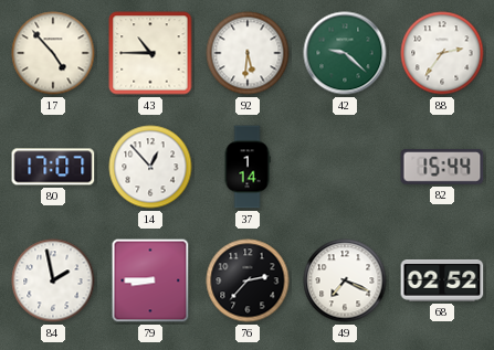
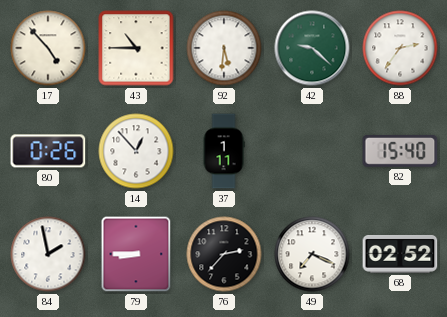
80: 17:07 -> 0:26 (48, 151)
37: 1:14 -> 1:11 (224, 151)
82: 15:44 -> 15:40 (400, 151)
